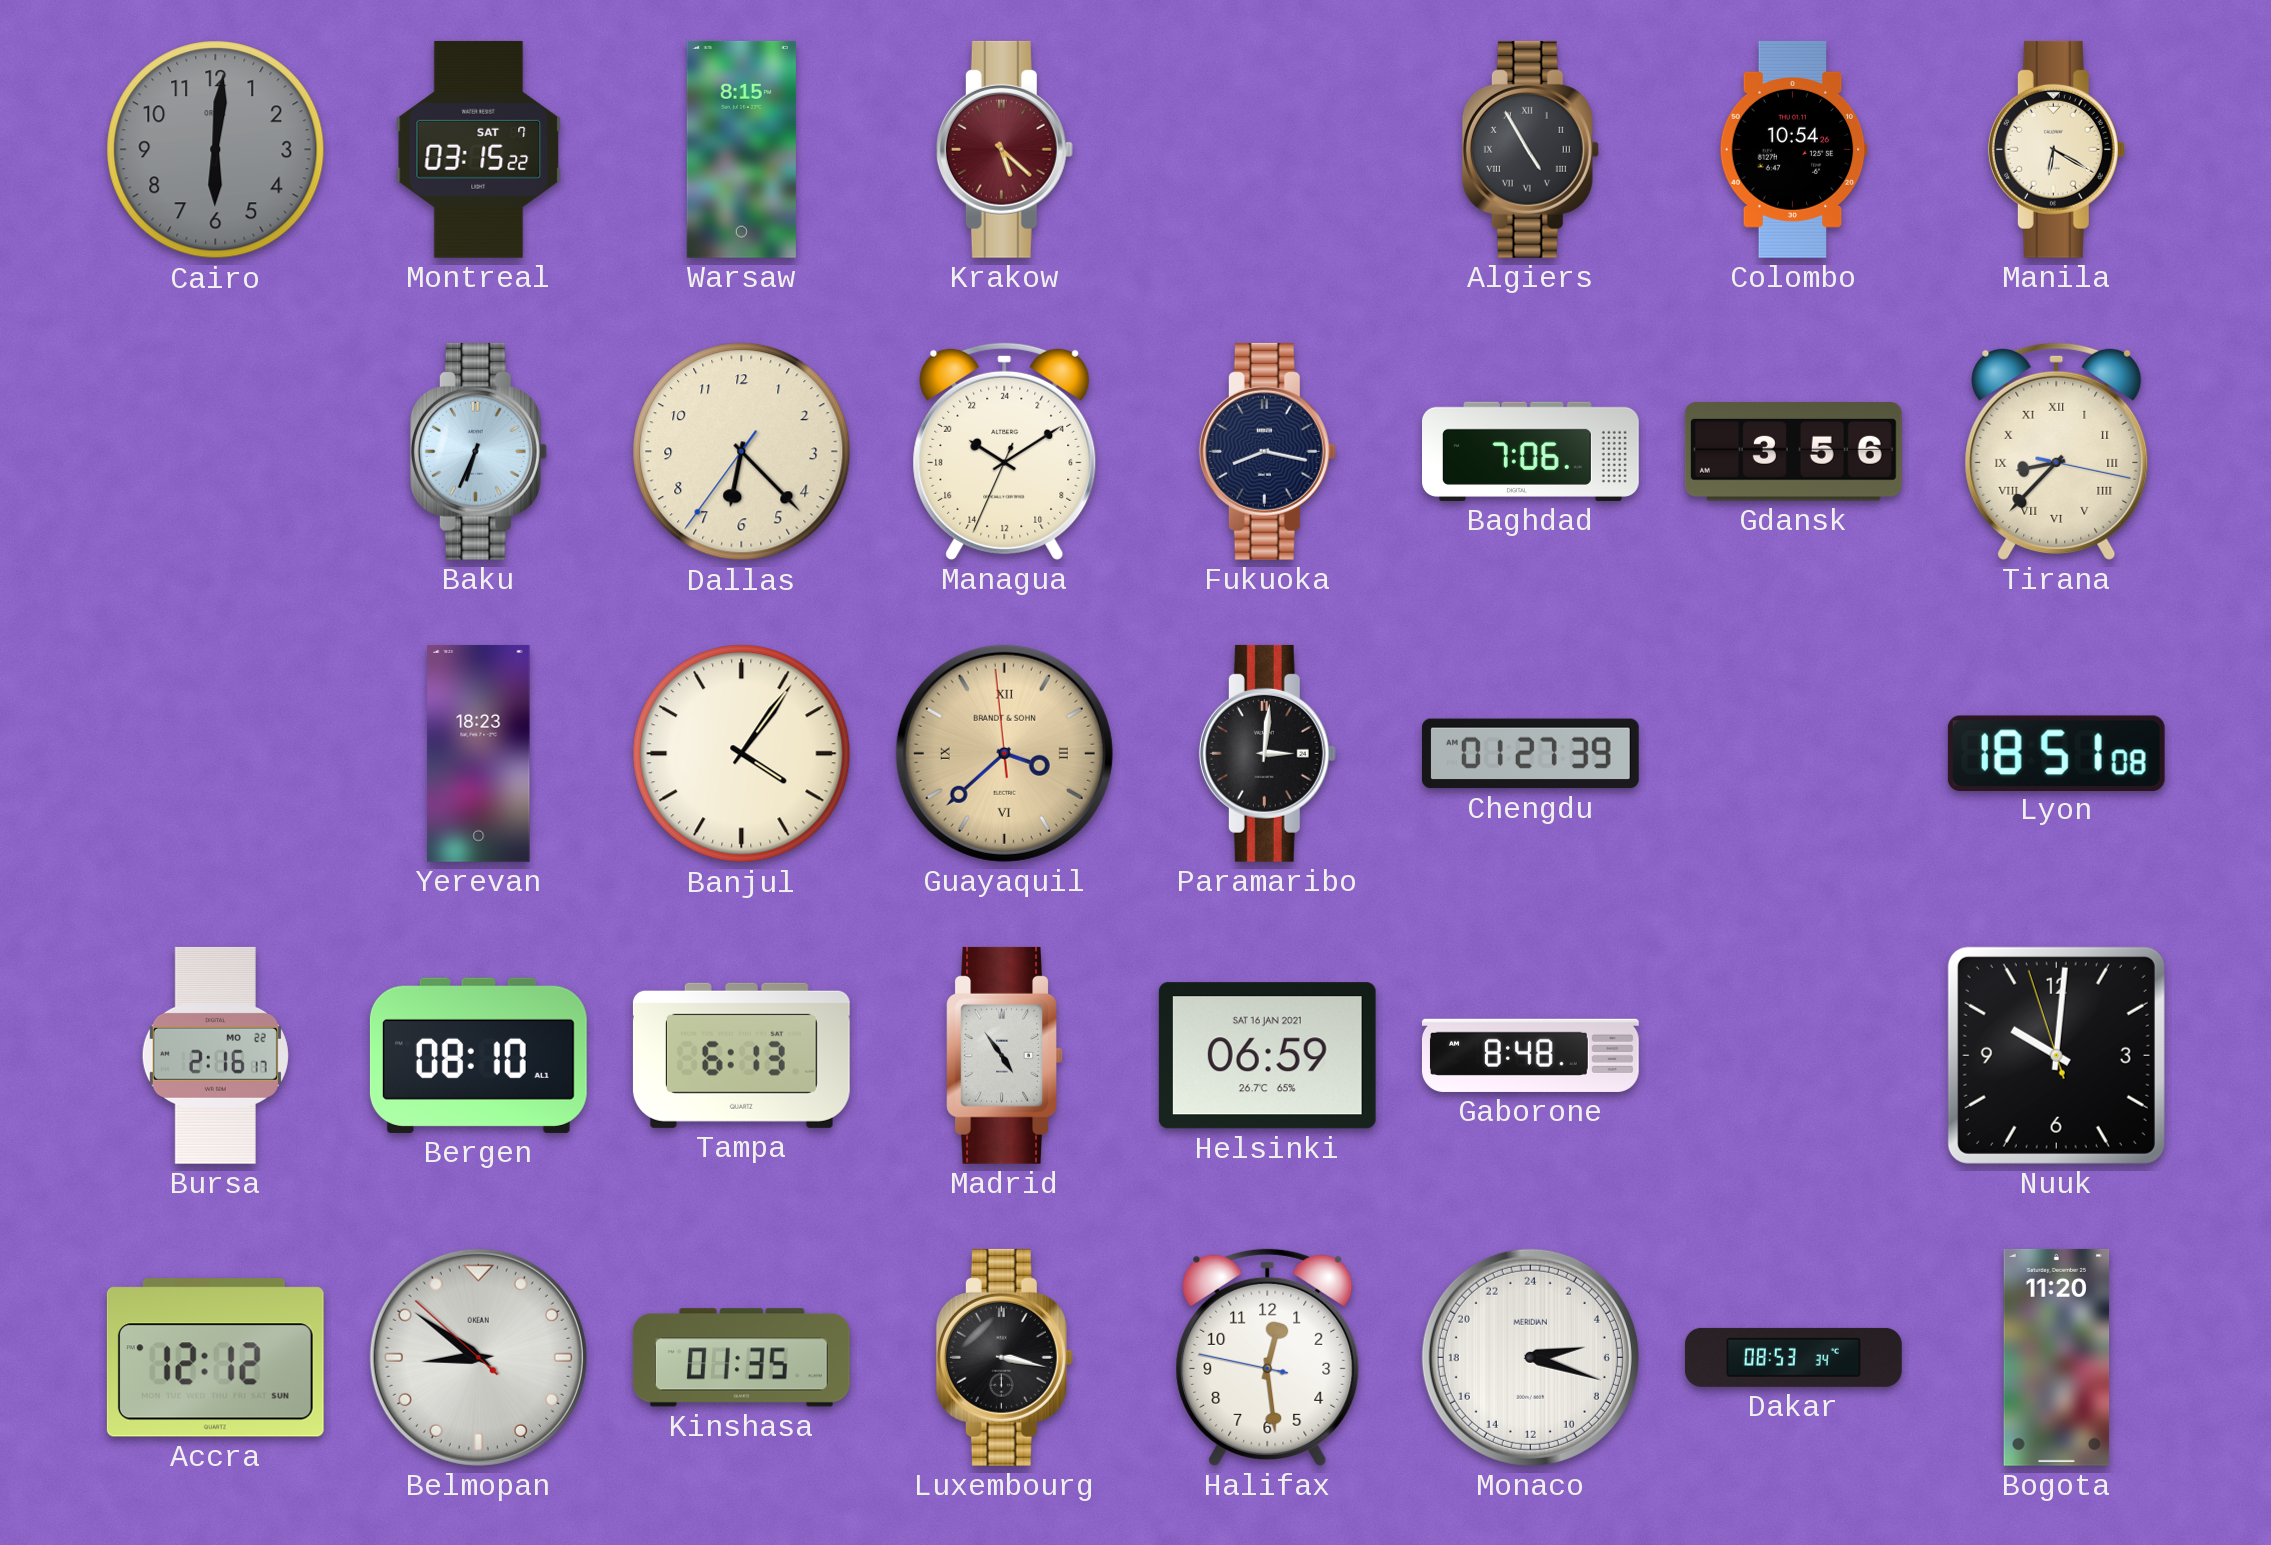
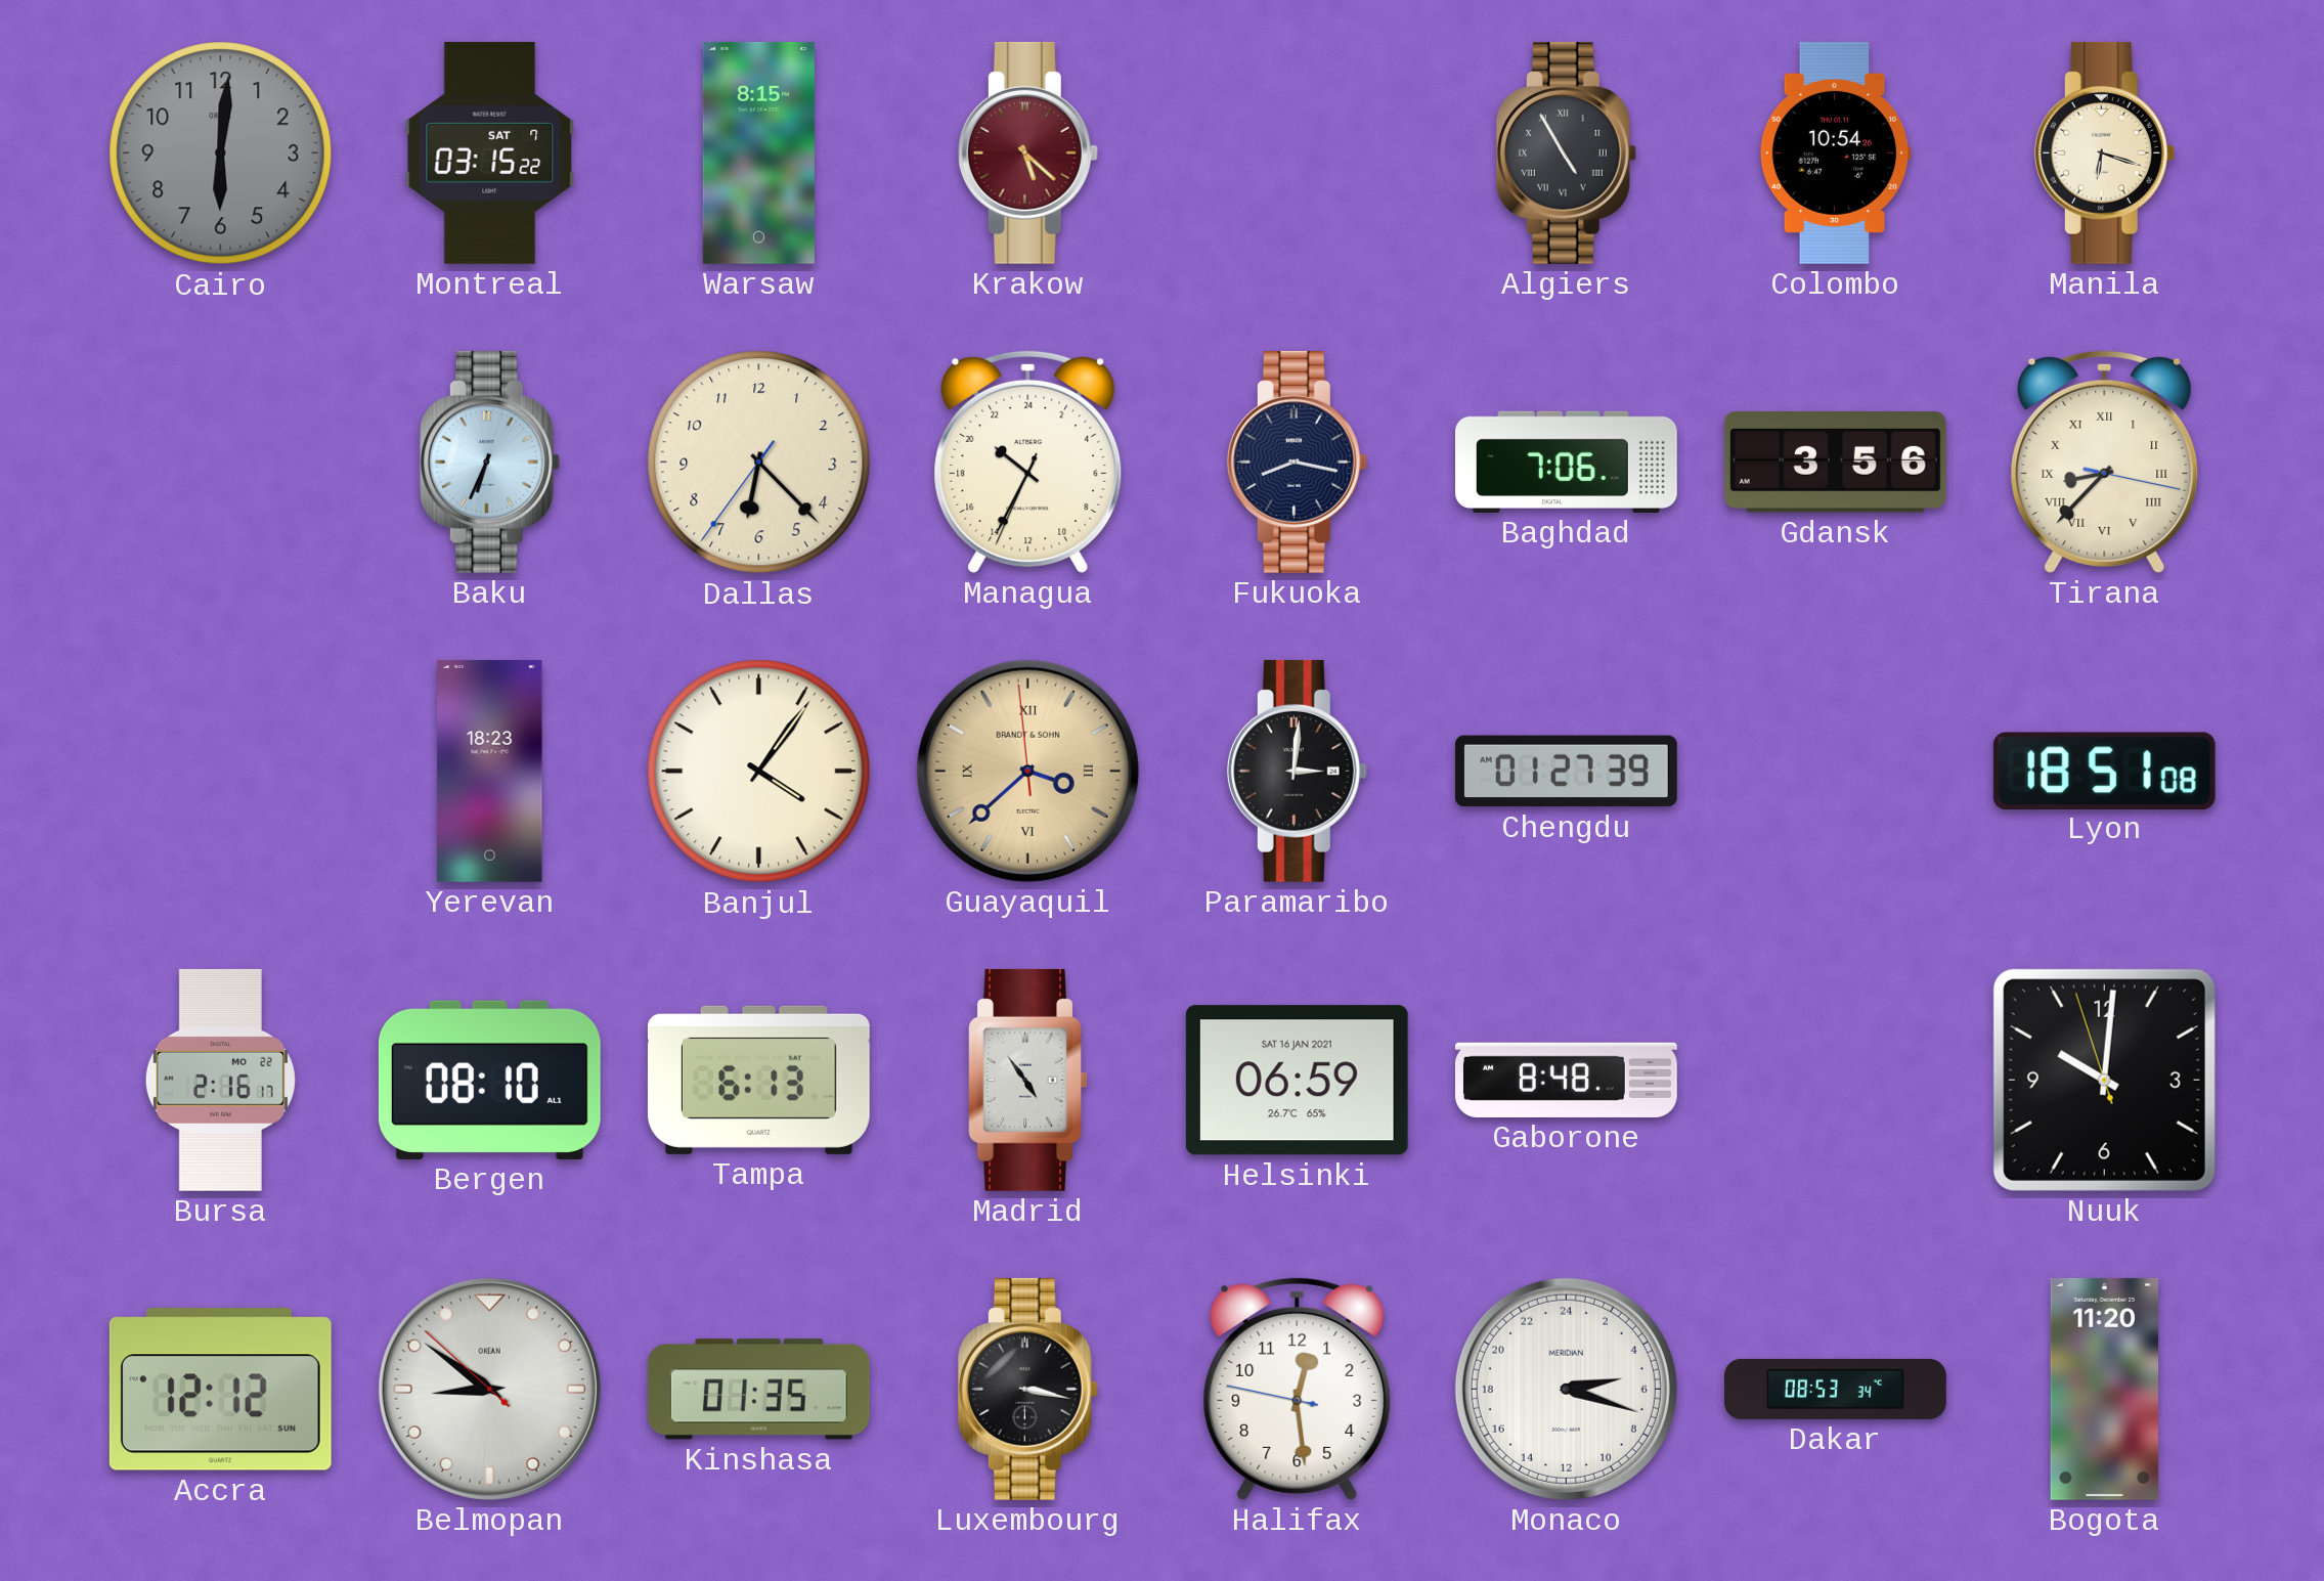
Manila: 6:20 -> 6:18 (2104, 152)
Managua: 20:09 -> 20:34 (1028, 462)
